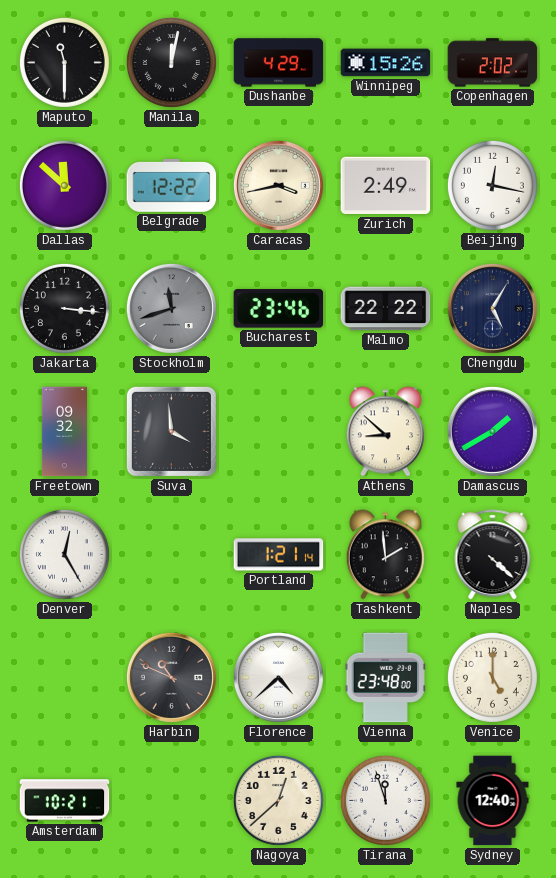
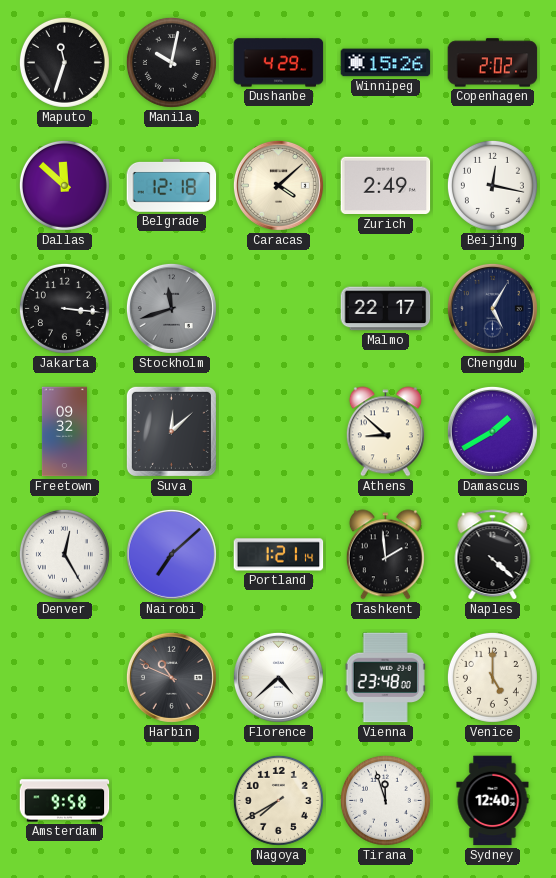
Maputo: 11:30 -> 11:33 (64, 62)
Manila: 12:02 -> 10:02 (171, 62)
Belgrade: 12:22 -> 12:18 (172, 185)
Caracas: 3:43 -> 4:08 (278, 185)
Bucharest: 23:46 -> none (279, 309)
Malmo: 22:22 -> 22:17 (386, 309)
Suva: 3:59 -> 12:08 (171, 431)
Nairobi: none -> 7:08 (171, 554)
Amsterdam: 10:21 -> 9:58 (65, 801)
Nagoya: 12:38 -> 7:40 (278, 800)
